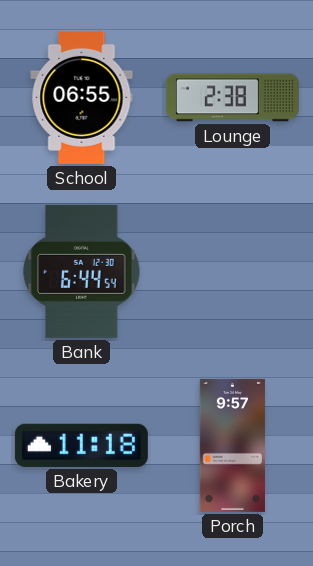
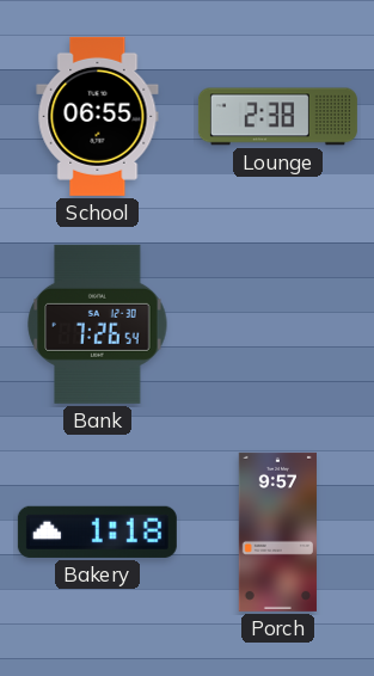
Bank: 6:44 -> 7:26 (98, 324)
Bakery: 11:18 -> 1:18 (97, 531)
